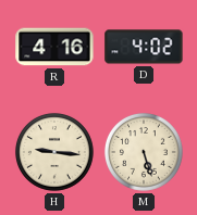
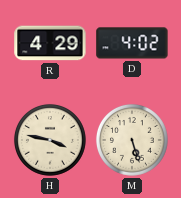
R: 4:16 -> 4:29 (50, 43)
H: 9:16 -> 3:47 (50, 140)
